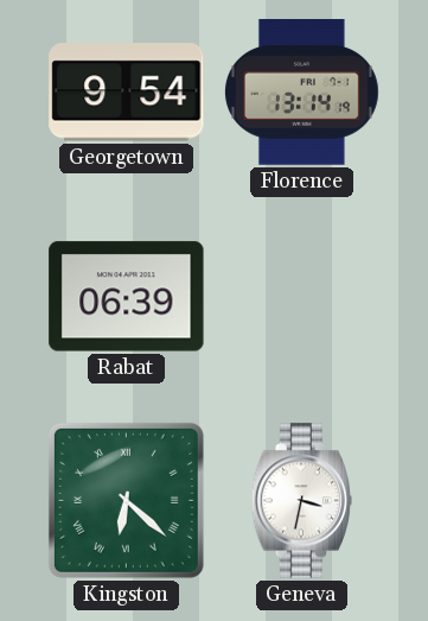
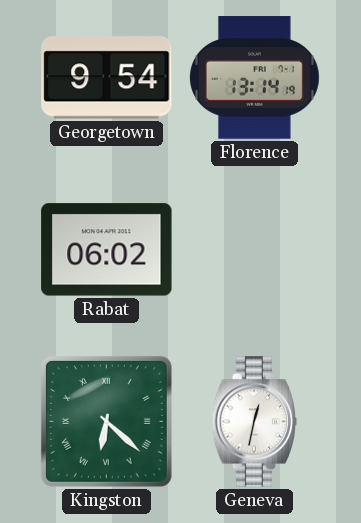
Rabat: 06:39 -> 06:02 (107, 250)
Geneva: 3:32 -> 12:32 (254, 422)
